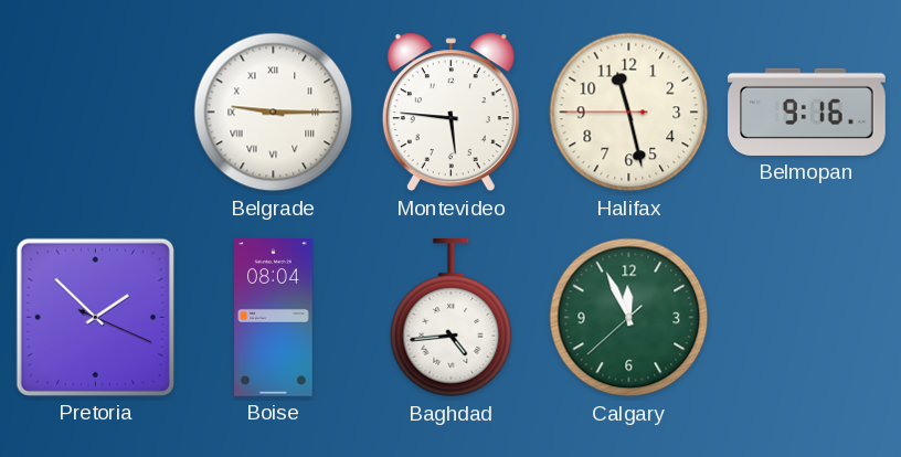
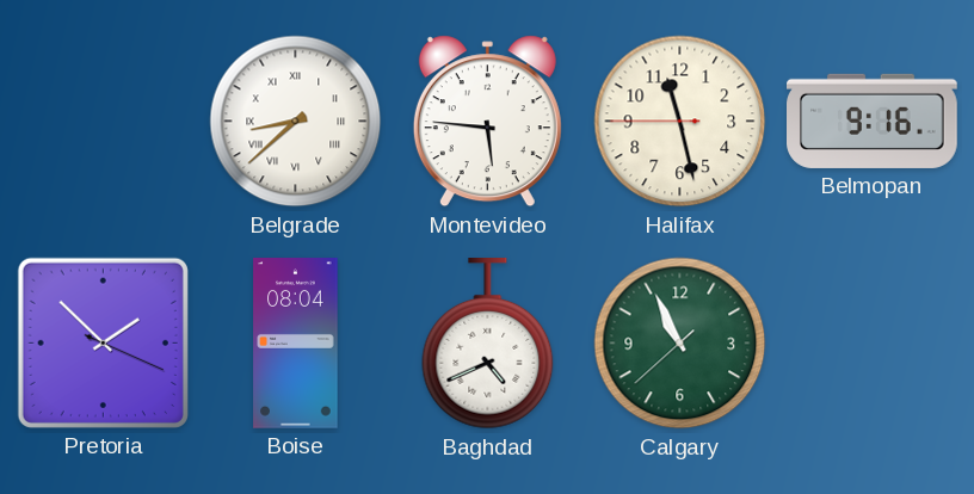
Belgrade: 9:15 -> 8:38 (296, 122)
Baghdad: 4:44 -> 4:41 (488, 345)
Calgary: 11:55 -> 10:55 (680, 344)
